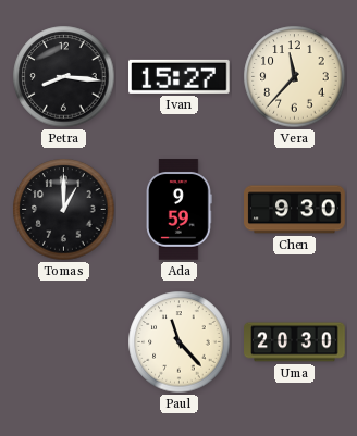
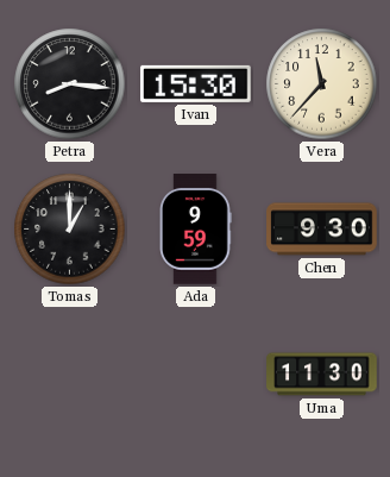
Ivan: 15:27 -> 15:30 (196, 83)
Paul: 11:23 -> none (180, 342)
Uma: 20:30 -> 11:30 (322, 375)
